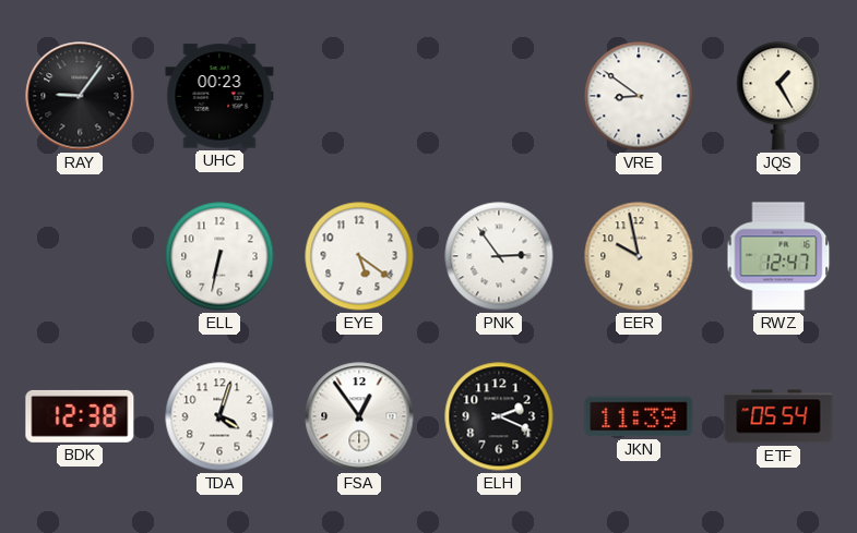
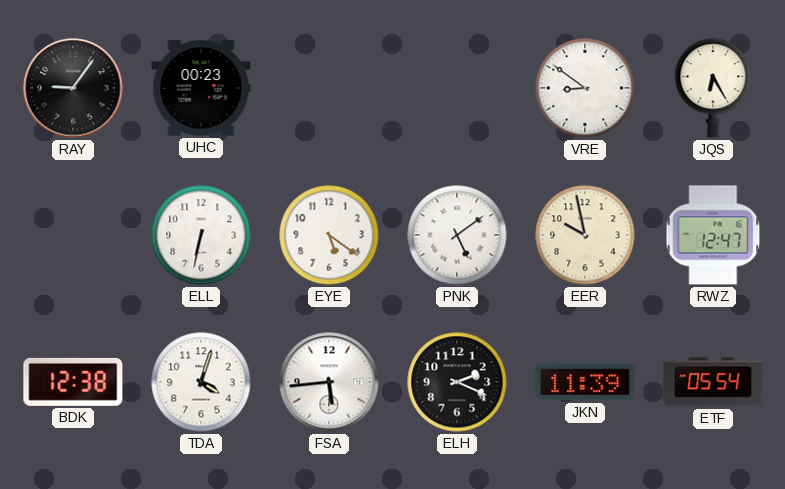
JQS: 1:25 -> 6:25 (713, 88)
PNK: 2:54 -> 5:09 (457, 235)
FSA: 12:54 -> 5:44 (329, 382)
